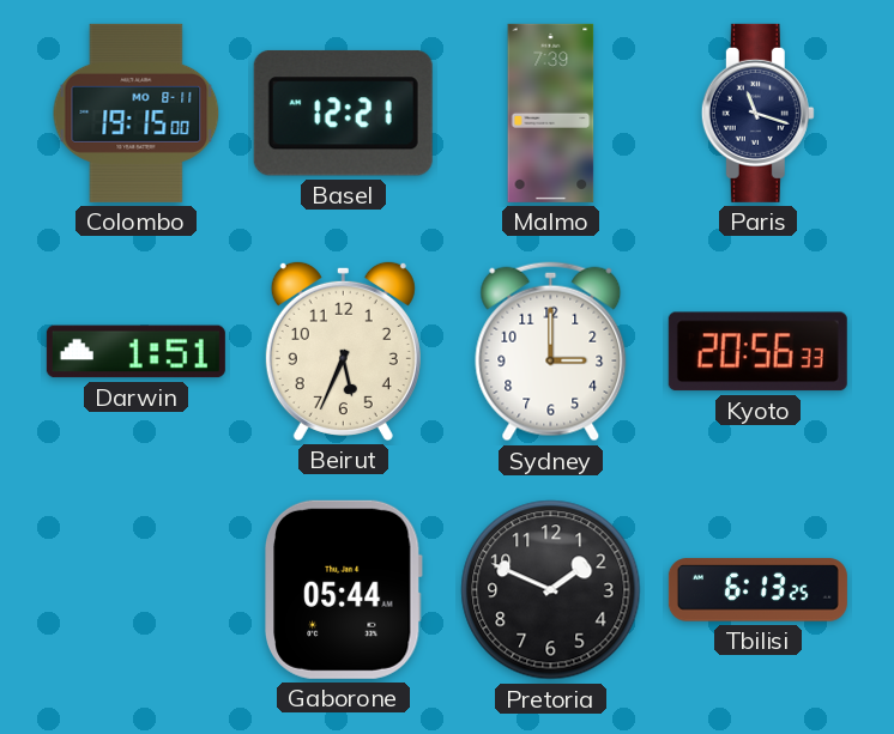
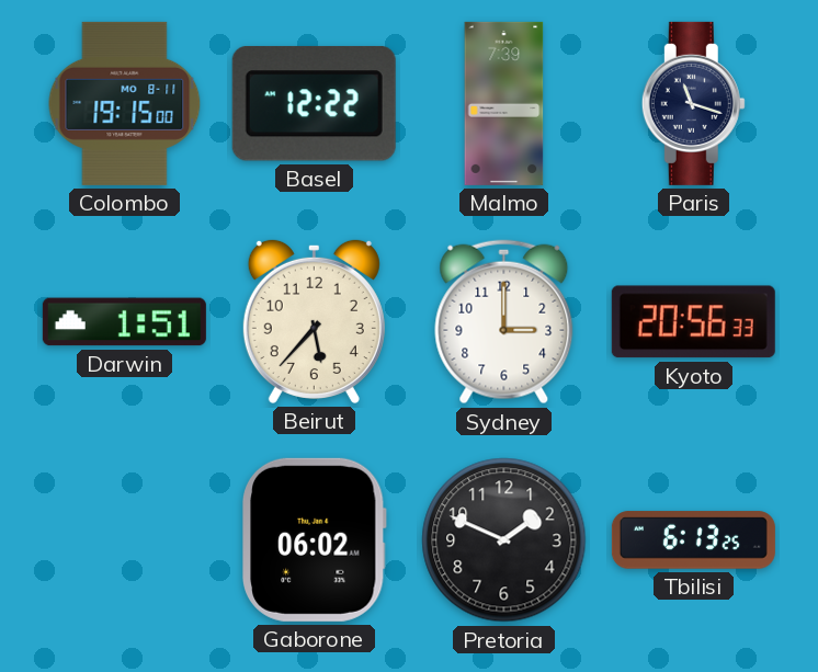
Basel: 12:21 -> 12:22 (314, 103)
Beirut: 5:34 -> 5:37 (314, 321)
Gaborone: 05:44 -> 06:02 (314, 539)
